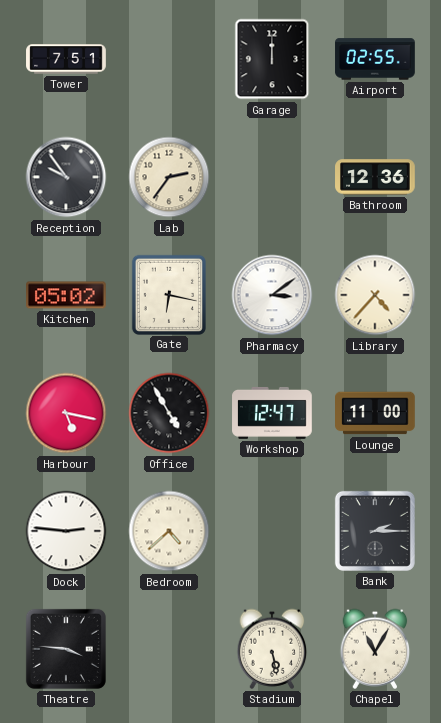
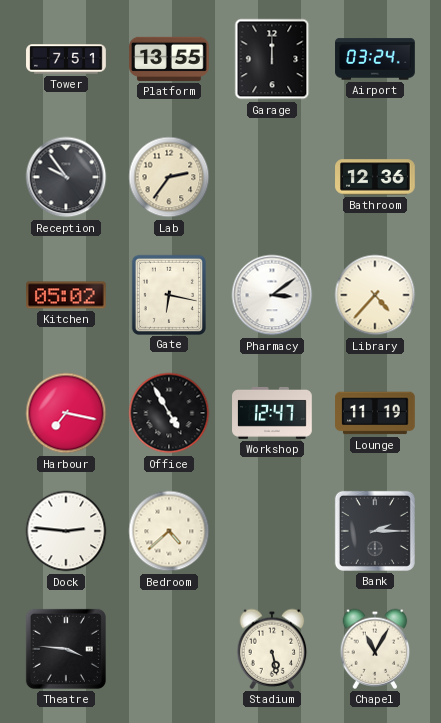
Platform: none -> 13:55 (170, 59)
Airport: 02:55 -> 03:24 (375, 59)
Harbour: 5:17 -> 7:17 (66, 413)
Lounge: 11:00 -> 11:19 (376, 413)
